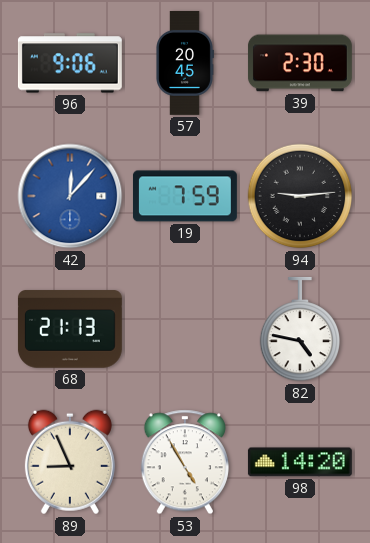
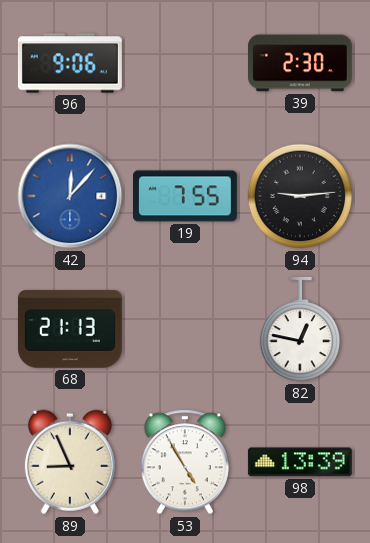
57: 20:45 -> none (185, 63)
19: 7:59 -> 7:55 (185, 196)
82: 4:47 -> 12:47 (300, 329)
98: 14:20 -> 13:39 (300, 462)
